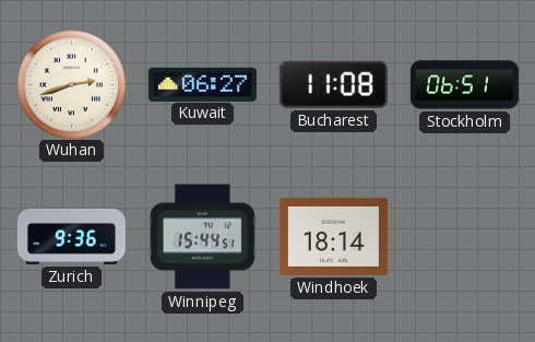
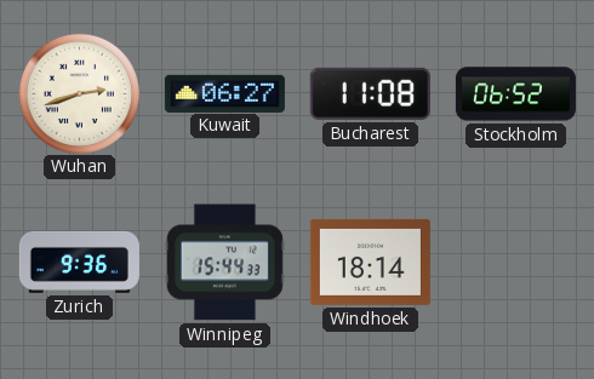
Stockholm: 06:51 -> 06:52 (515, 94)
Winnipeg: 15:44:51 -> 15:44:33 (224, 263)
